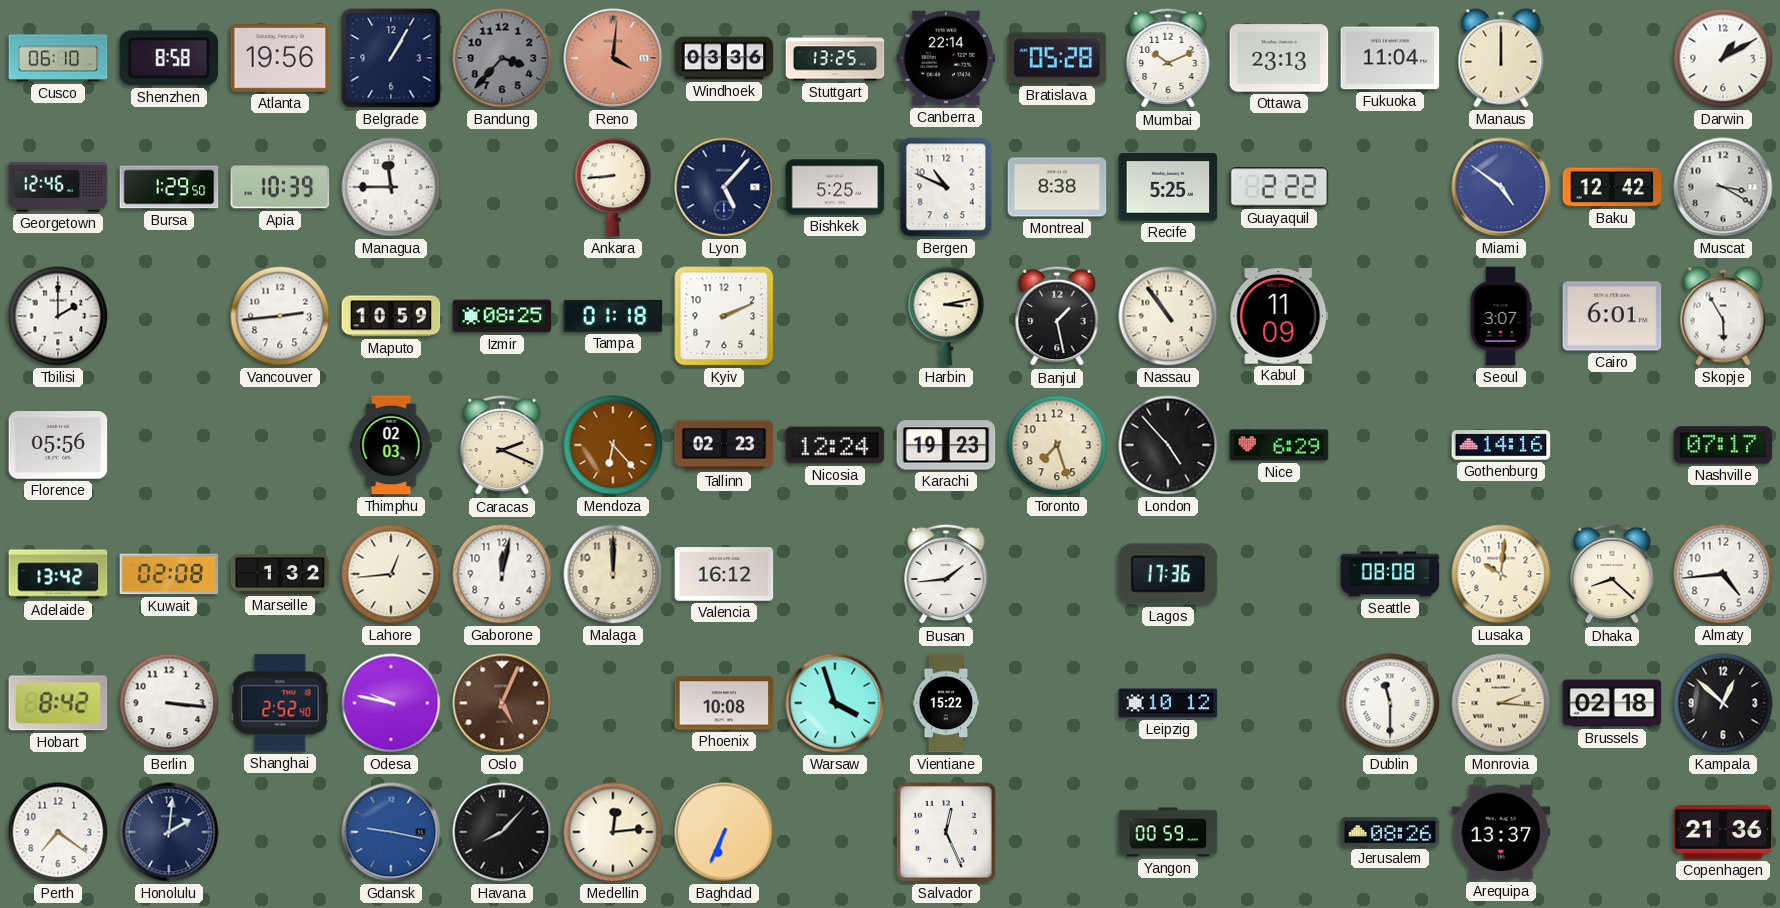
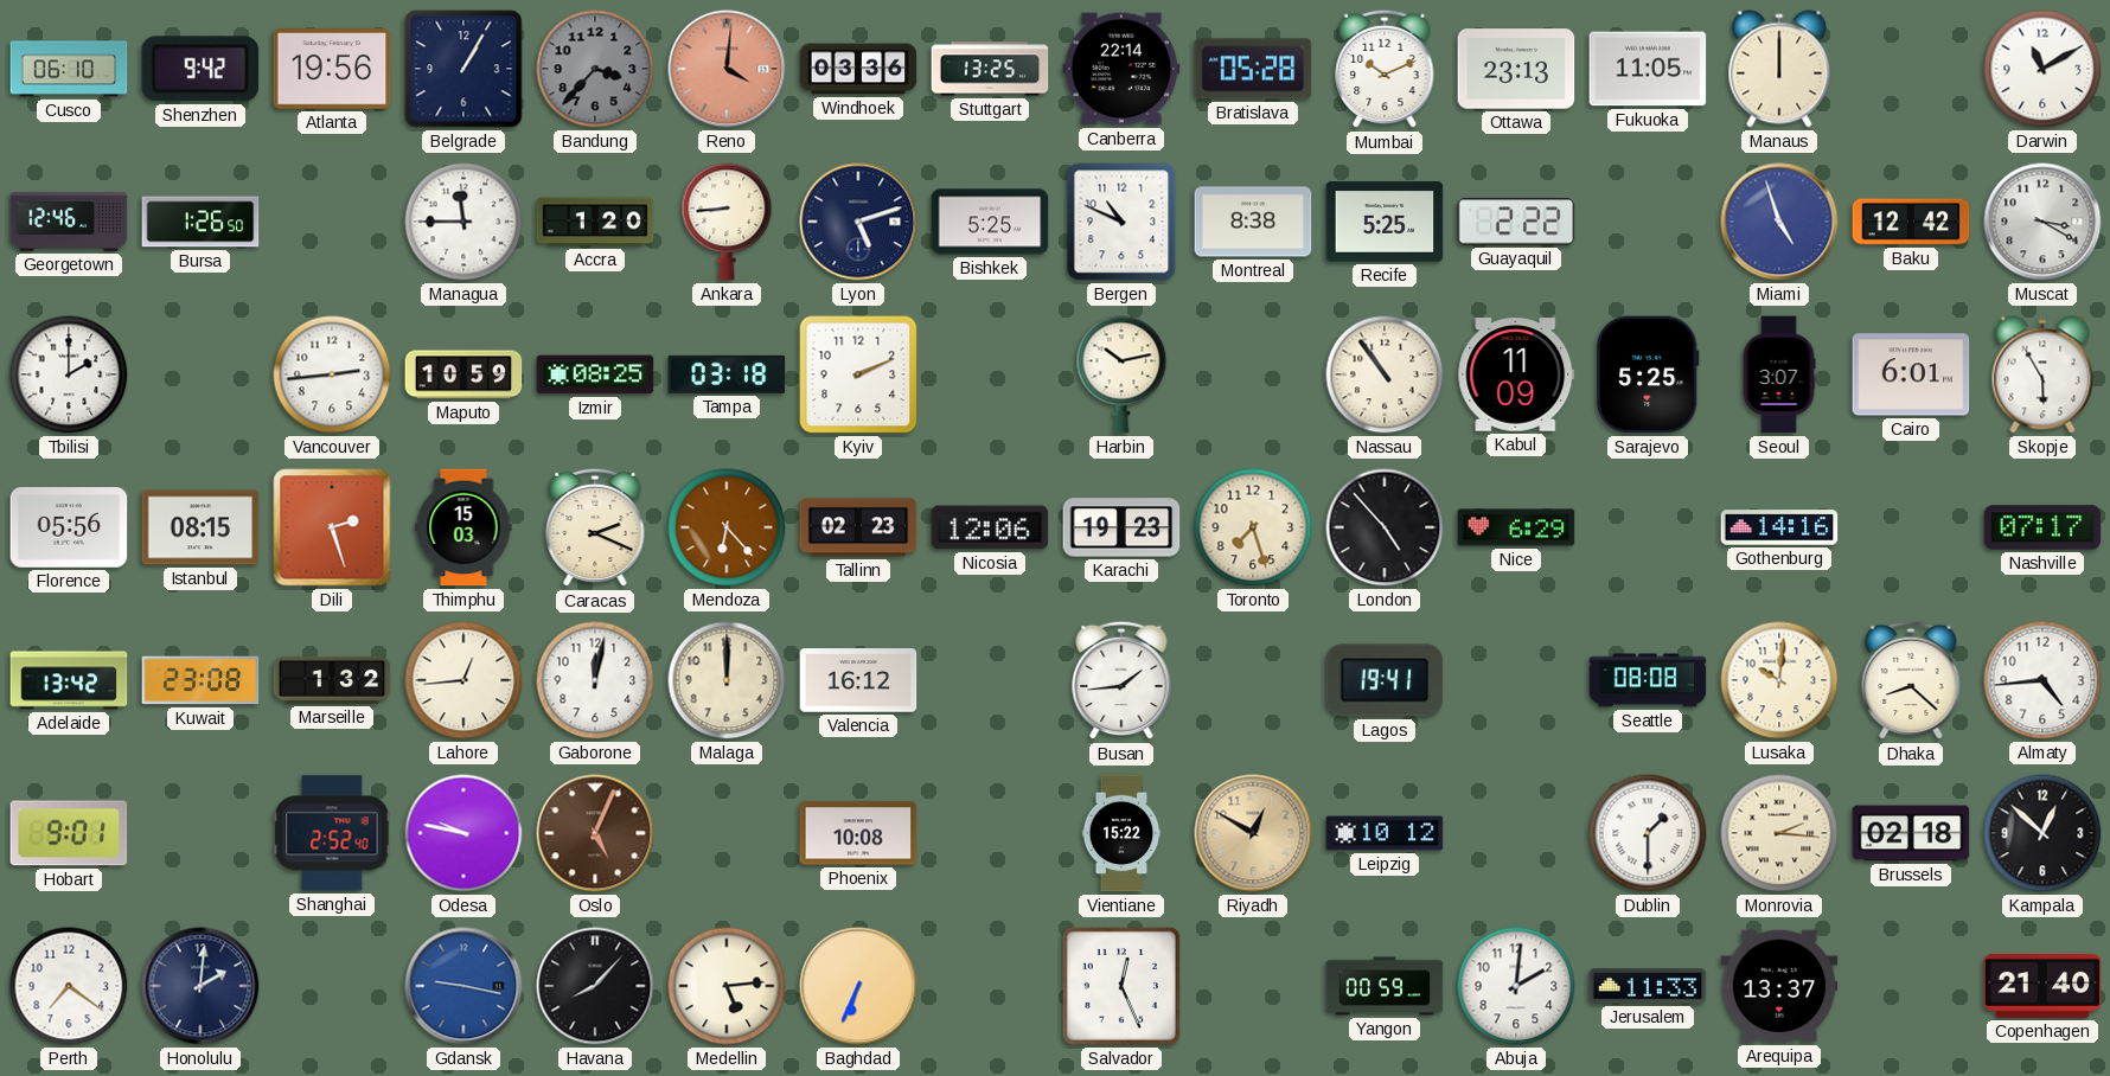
Shenzhen: 8:58 -> 9:42 (200, 69)
Fukuoka: 11:04 -> 11:05 (1648, 69)
Darwin: 1:10 -> 11:10 (2042, 69)
Bursa: 1:29 -> 1:26 (200, 222)
Apia: 10:39 -> none (280, 187)
Accra: none -> 1:20 (595, 222)
Lyon: 5:07 -> 5:12 (858, 222)
Miami: 4:51 -> 4:57 (1779, 222)
Tampa: 01:18 -> 03:18 (727, 374)
Harbin: 3:13 -> 10:13 (1121, 374)
Banjul: 1:28 -> none (1057, 316)
Sarajevo: none -> 5:25 (1648, 374)
Istanbul: none -> 08:15 (200, 527)
Dili: none -> 2:27 (332, 527)
Thimphu: 02:03 -> 15:03 (463, 527)
Nicosia: 12:24 -> 12:06 (990, 527)
Kuwait: 02:08 -> 23:08 (200, 680)
Lagos: 17:36 -> 19:41 (1385, 680)
Hobart: 8:42 -> 9:01 (69, 833)
Berlin: 3:16 -> none (169, 703)
Warsaw: 3:57 -> none (835, 703)
Riyadh: none -> 12:50 (1253, 833)
Dublin: 11:30 -> 1:30 (1648, 833)
Medellin: 12:14 -> 5:14 (727, 986)
Abuja: none -> 2:01 (1516, 986)
Jerusalem: 08:26 -> 11:33 (1648, 986)
Copenhagen: 21:36 -> 21:40 (2042, 986)
